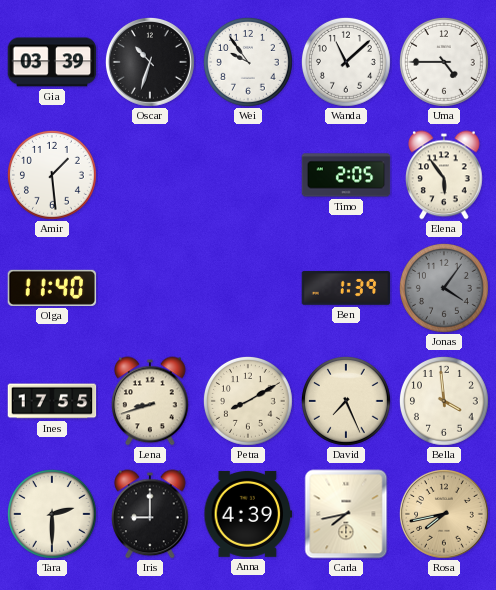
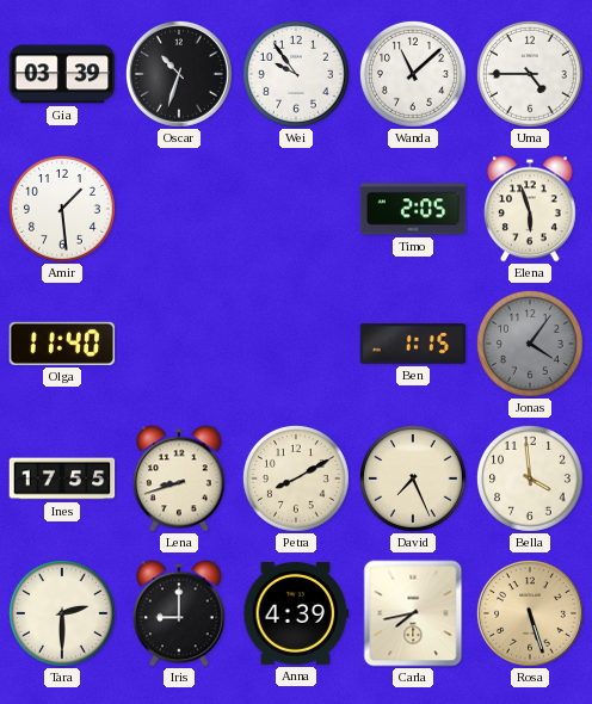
Elena: 5:54 -> 5:57 (531, 209)
Ben: 1:39 -> 1:15 (413, 345)
Rosa: 7:43 -> 5:27 (531, 615)
